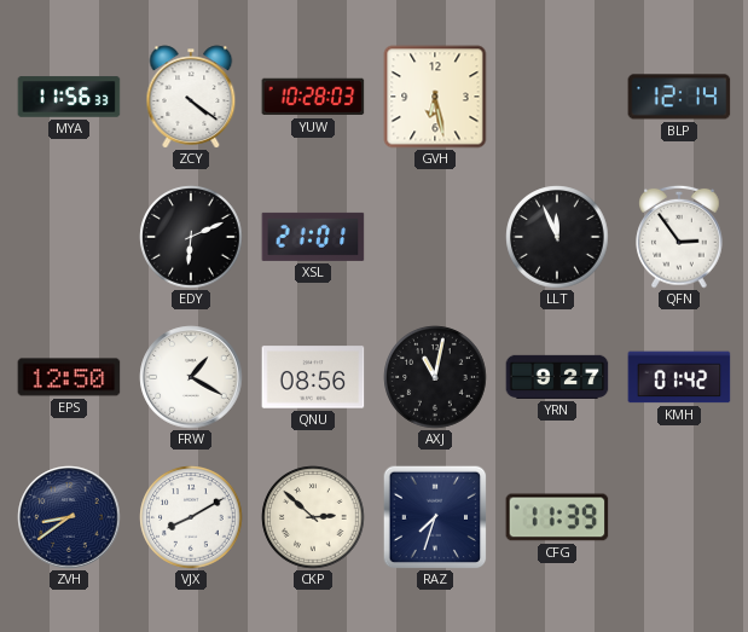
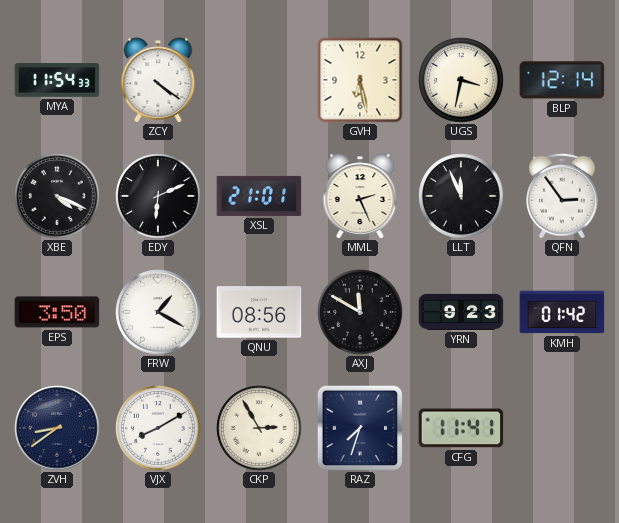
MYA: 11:56 -> 11:54 (57, 80)
YUW: 10:28 -> none (313, 97)
UGS: none -> 3:32 (461, 80)
XBE: none -> 4:19 (57, 196)
MML: none -> 2:26 (360, 196)
EPS: 12:50 -> 3:50 (57, 312)
AXJ: 11:02 -> 11:50 (360, 312)
YRN: 9:27 -> 9:23 (461, 312)
CKP: 2:52 -> 2:55 (259, 428)
CFG: 11:39 -> 11:41 (461, 428)
